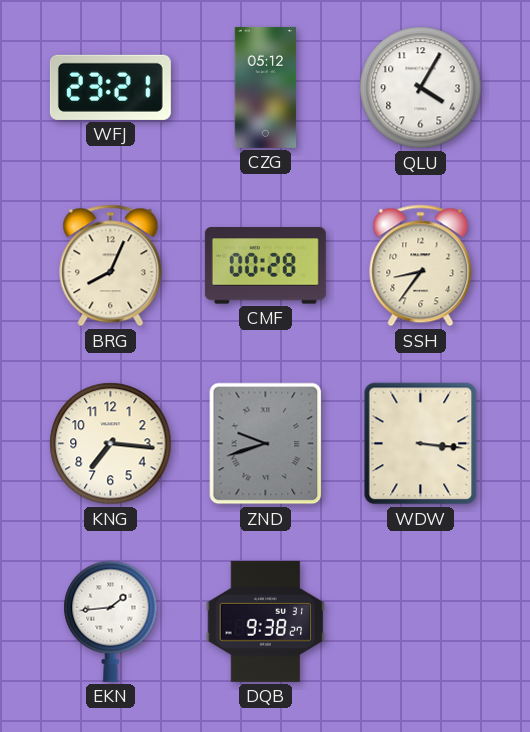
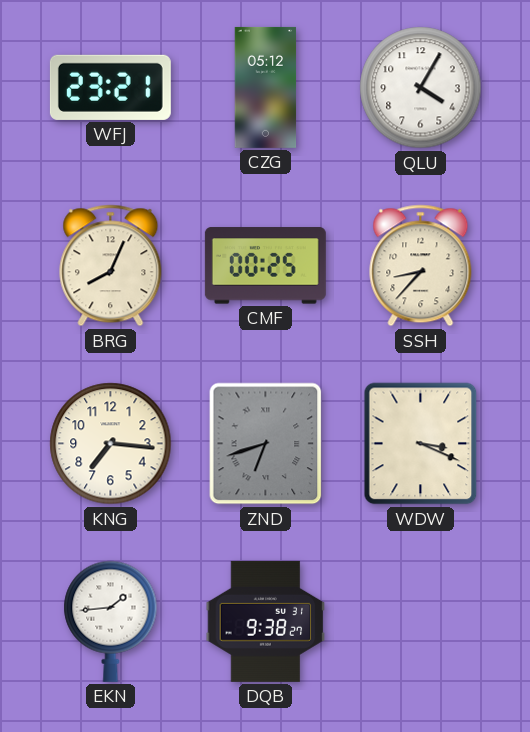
CMF: 00:28 -> 00:25 (265, 266)
SSH: 8:36 -> 8:37 (421, 266)
ZND: 9:42 -> 6:42 (266, 444)
WDW: 3:16 -> 3:19 (421, 444)
